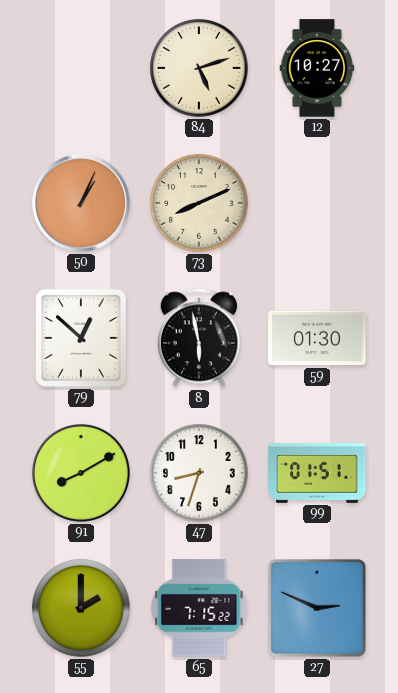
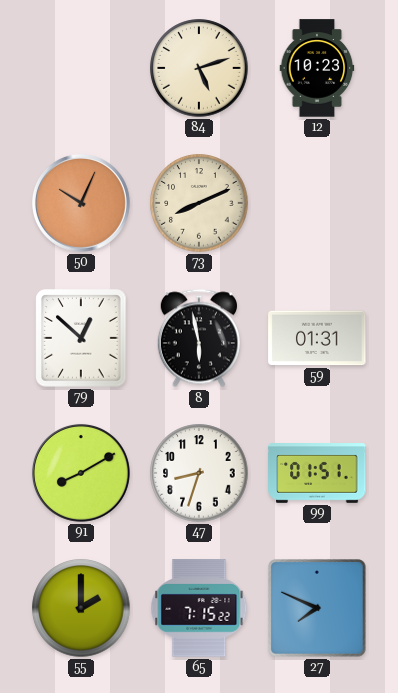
12: 10:27 -> 10:23 (317, 68)
50: 1:04 -> 10:04 (81, 203)
59: 01:30 -> 01:31 (317, 338)
27: 2:49 -> 7:49 (317, 608)
